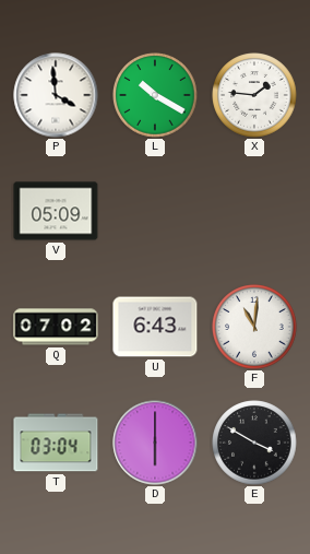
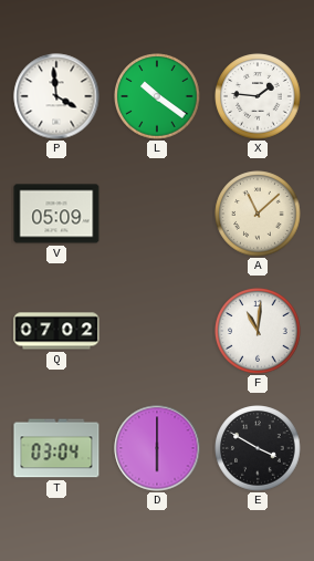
L: 10:20 -> 10:21 (157, 96)
A: none -> 11:08 (258, 214)
U: 6:43 -> none (155, 327)
